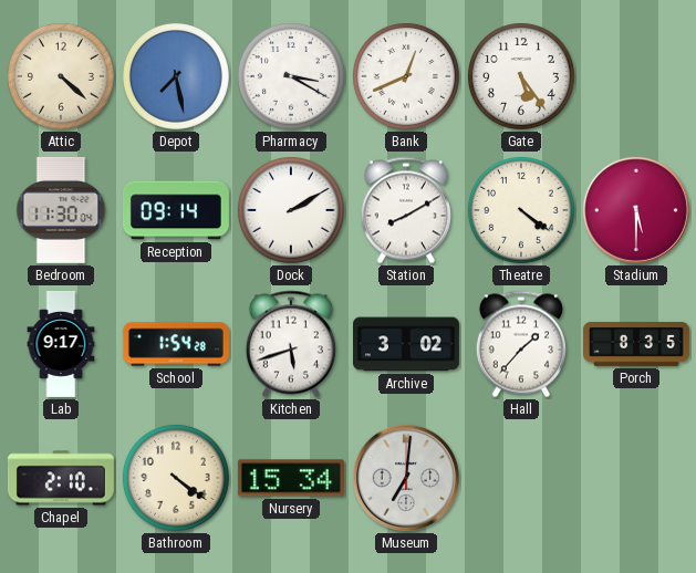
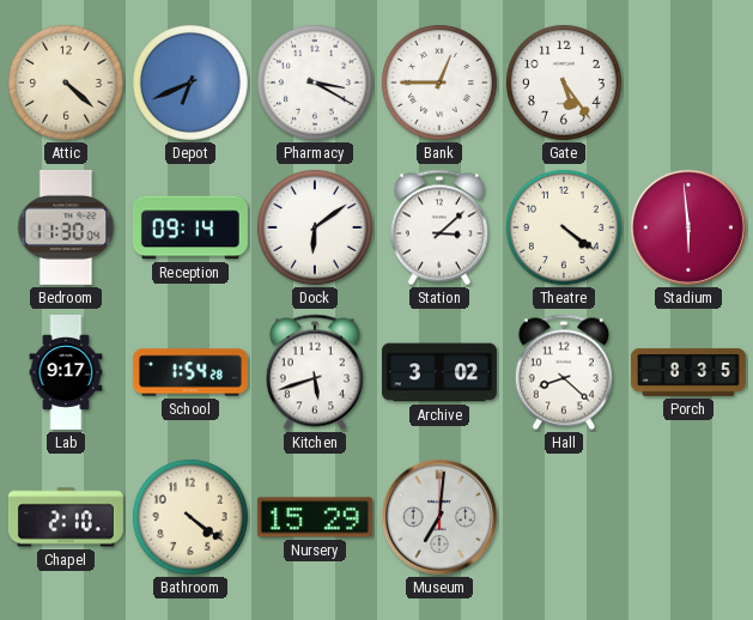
Depot: 7:28 -> 6:41 (190, 83)
Bank: 12:41 -> 12:45 (439, 83)
Dock: 2:10 -> 6:09 (315, 227)
Station: 8:10 -> 3:08 (439, 227)
Stadium: 5:30 -> 5:59 (688, 227)
Hall: 1:37 -> 8:22 (564, 372)
Nursery: 15:34 -> 15:29 (315, 517)
